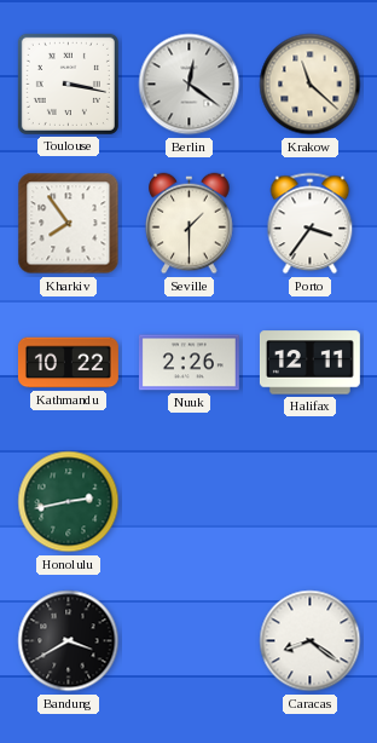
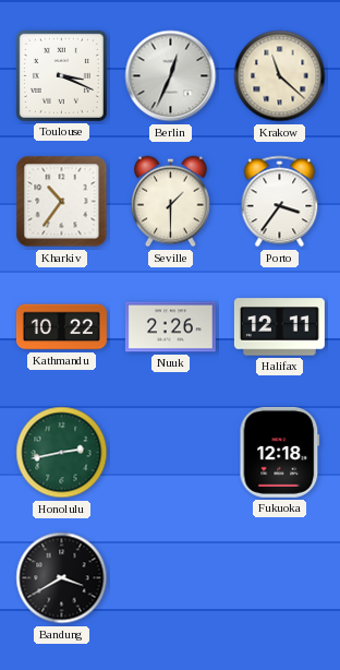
Toulouse: 3:17 -> 3:19 (61, 75)
Berlin: 12:21 -> 12:34 (171, 76)
Kharkiv: 7:54 -> 10:36 (62, 202)
Fukuoka: none -> 12:18 (280, 452)
Caracas: 8:21 -> none (311, 641)
